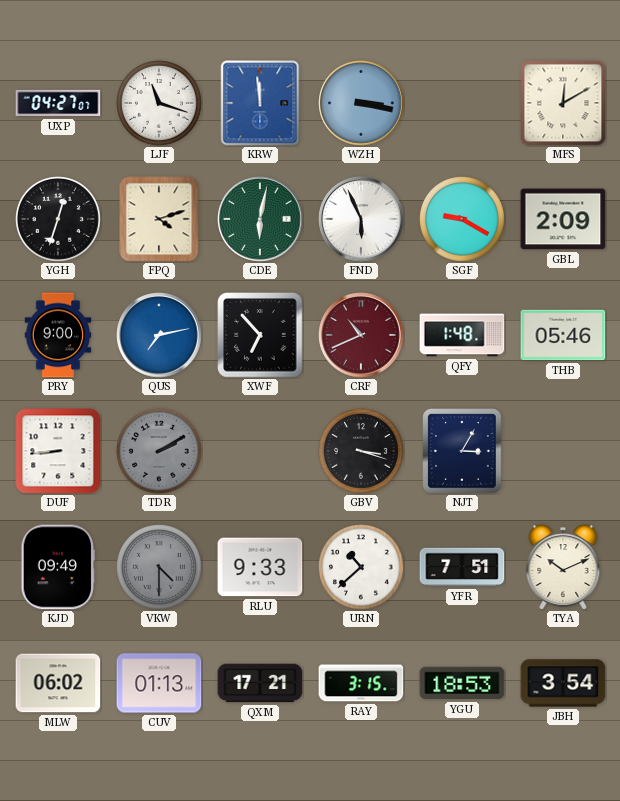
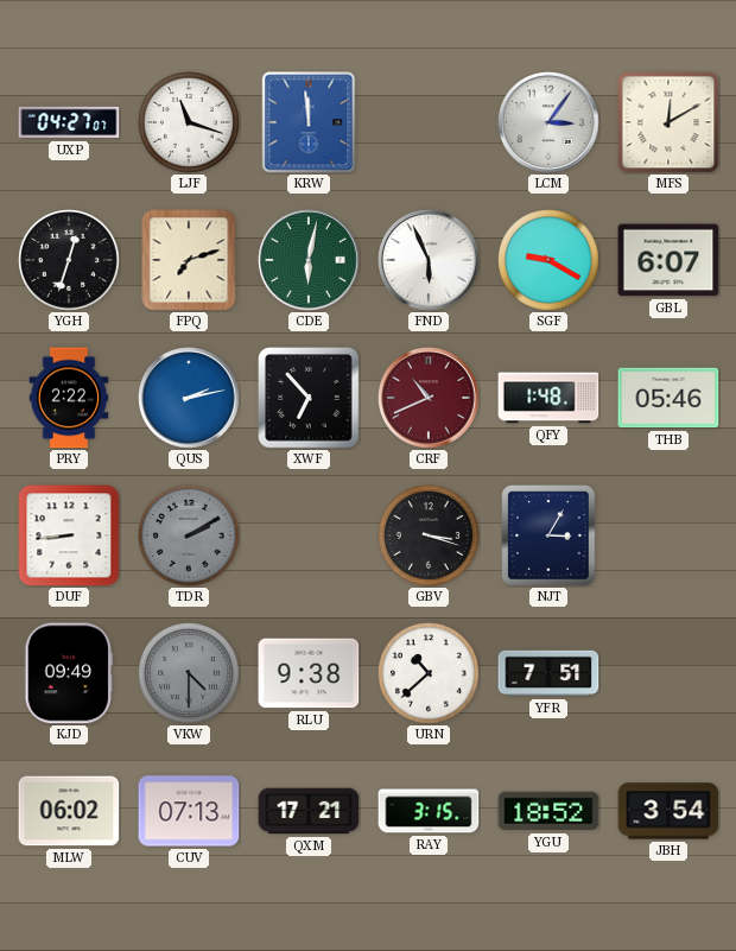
WZH: 3:17 -> none (361, 103)
LCM: none -> 3:06 (548, 122)
FPQ: 4:12 -> 7:12 (189, 260)
GBL: 2:09 -> 6:07 (668, 260)
PRY: 9:00 -> 2:22 (69, 398)
QUS: 7:13 -> 2:13 (189, 398)
RLU: 9:33 -> 9:38 (309, 673)
TYA: 10:11 -> none (563, 567)
CUV: 01:13 -> 07:13 (189, 811)
YGU: 18:53 -> 18:52 (548, 811)
